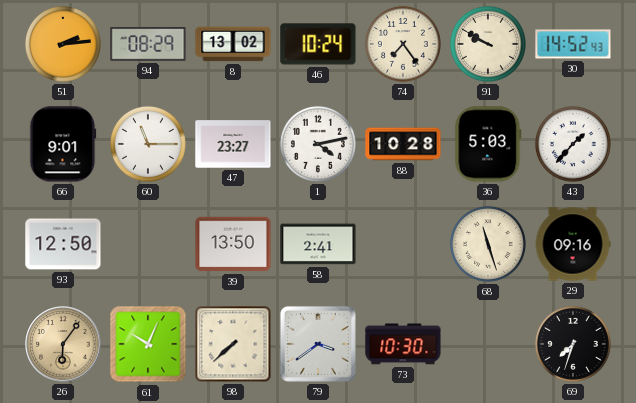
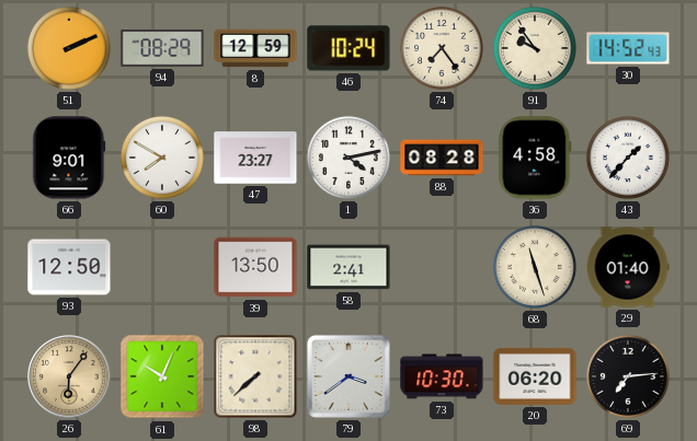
51: 2:14 -> 2:11 (69, 48)
8: 13:02 -> 12:59 (255, 48)
91: 9:50 -> 9:54 (535, 48)
60: 11:15 -> 7:50 (162, 158)
88: 10:28 -> 08:28 (442, 158)
36: 5:03 -> 4:58 (535, 158)
29: 09:16 -> 01:40 (628, 267)
20: none -> 06:20 (535, 376)
69: 7:33 -> 7:14 (628, 376)
